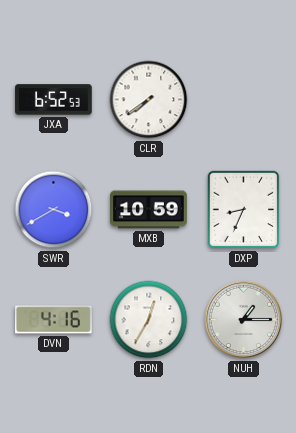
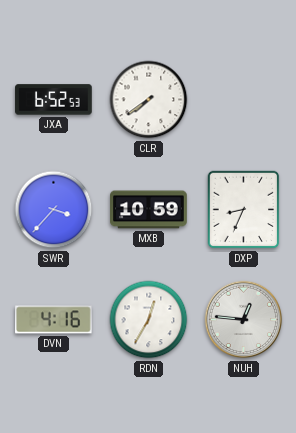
SWR: 3:40 -> 3:37 (54, 210)
NUH: 1:15 -> 12:46 (244, 320)
